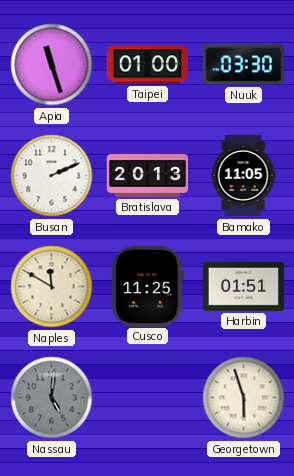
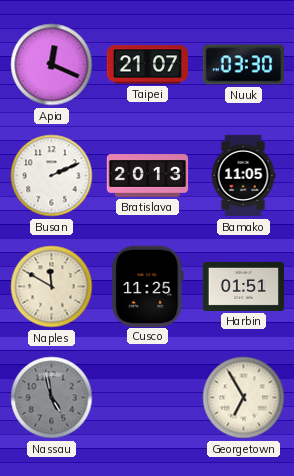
Apia: 11:27 -> 12:19 (52, 65)
Taipei: 01:00 -> 21:07 (148, 65)
Nassau: 5:01 -> 4:58 (52, 398)
Georgetown: 5:57 -> 6:55 (244, 398)
